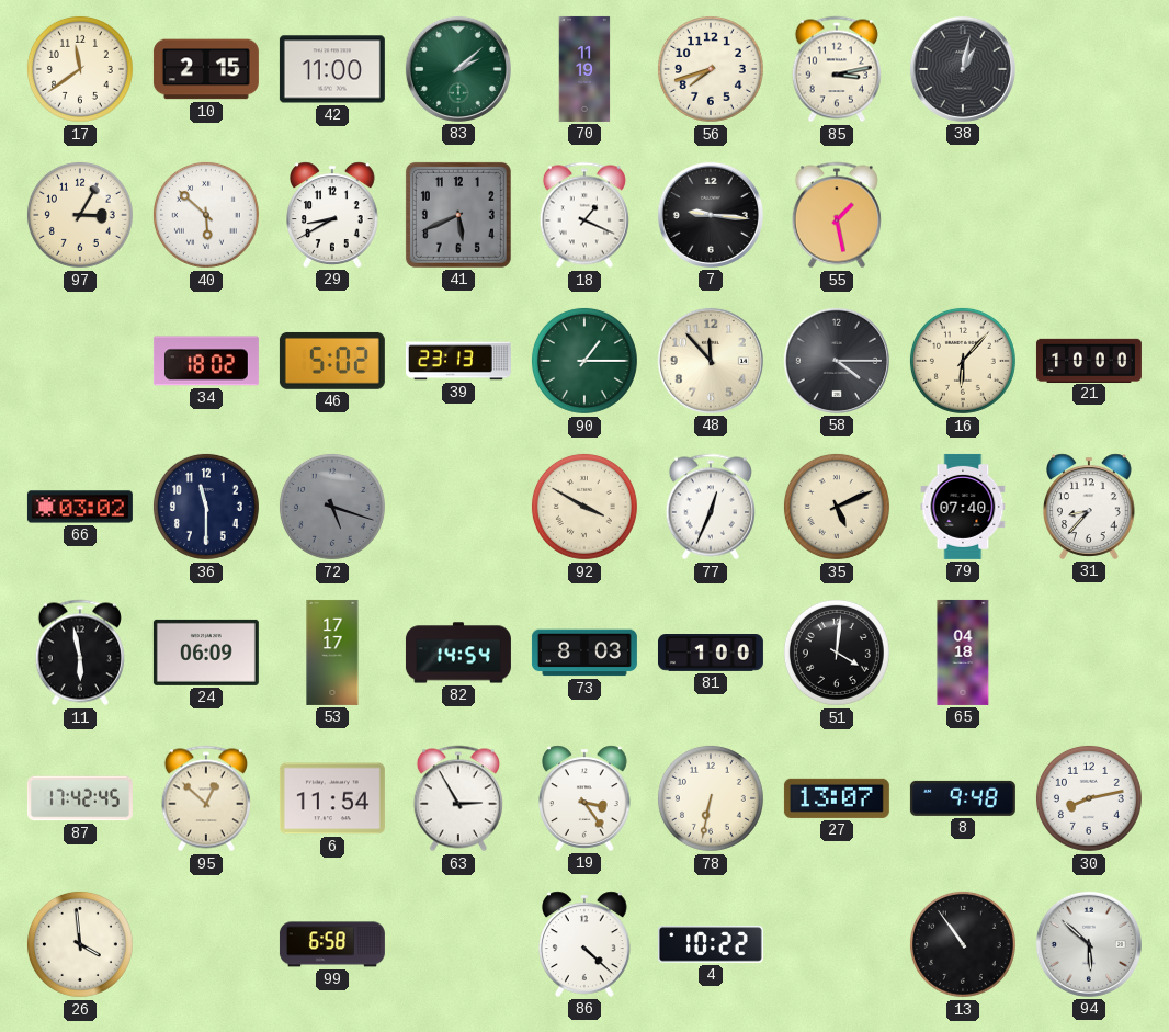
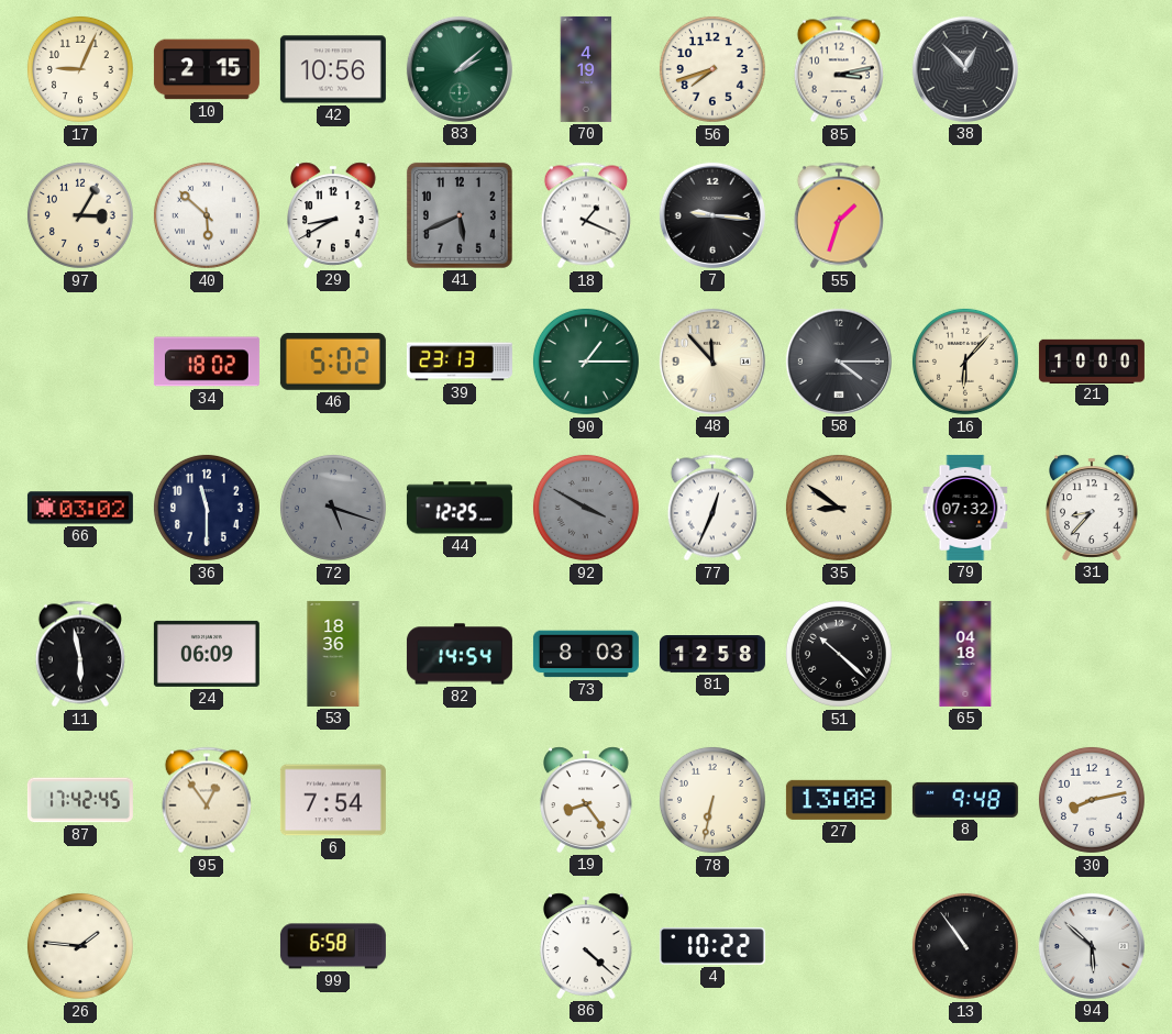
17: 11:39 -> 9:04 (80, 69)
42: 11:00 -> 10:56 (333, 69)
70: 11:19 -> 4:19 (586, 69)
38: 1:02 -> 12:53 (965, 69)
55: 1:28 -> 1:33 (839, 215)
44: none -> 12:25 (460, 508)
92 dial: cream -> grey (586, 508)
35: 5:11 -> 8:51 (839, 508)
79: 07:40 -> 07:32 (965, 508)
53: 17:17 -> 18:36 (333, 654)
81: 1:00 -> 12:58 (712, 655)
51: 4:01 -> 10:22 (839, 654)
95: 12:52 -> 12:54 (207, 800)
6: 11:54 -> 7:54 (333, 800)
63: 2:55 -> none (458, 798)
19: 3:24 -> 8:24 (587, 800)
27: 13:07 -> 13:08 (839, 800)
26: 3:59 -> 1:46 (80, 946)
